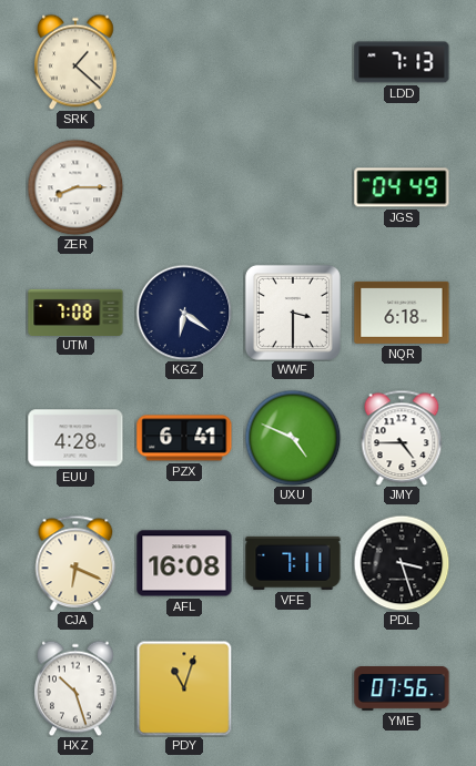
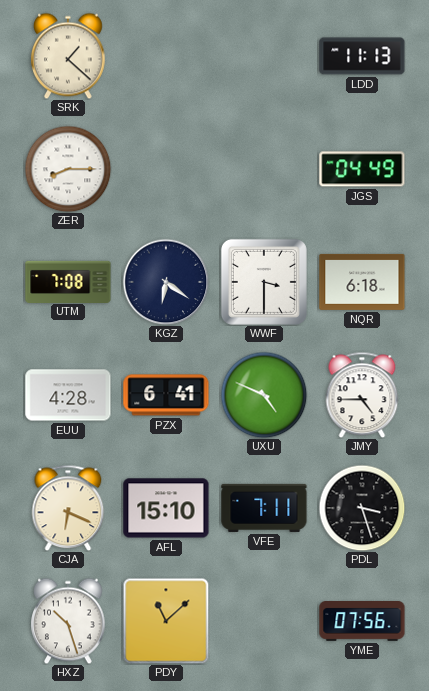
LDD: 7:13 -> 11:13 (362, 56)
AFL: 16:08 -> 15:10 (166, 508)
PDY: 11:03 -> 11:08 (166, 621)
